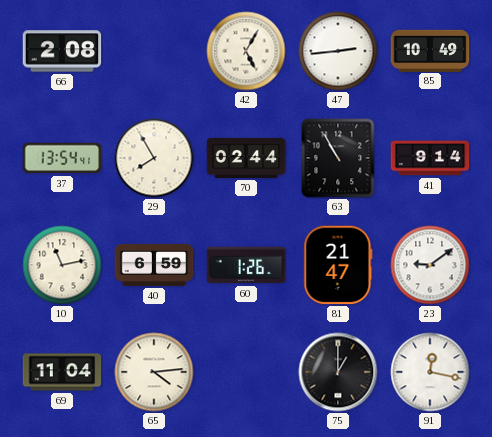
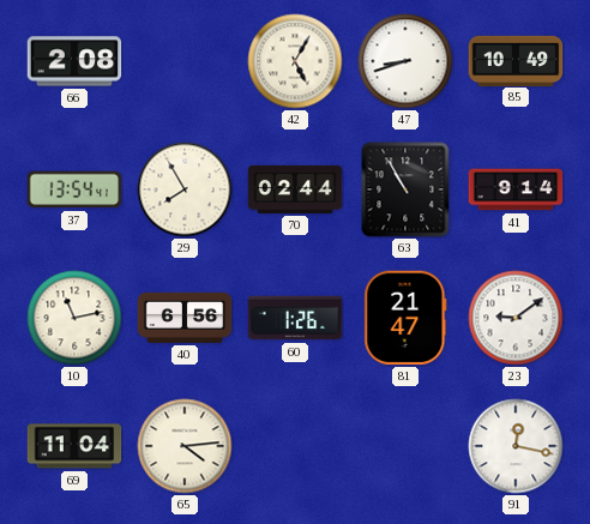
47: 2:44 -> 8:42 (405, 61)
40: 6:59 -> 6:56 (185, 318)
75: 1:00 -> none (338, 372)
